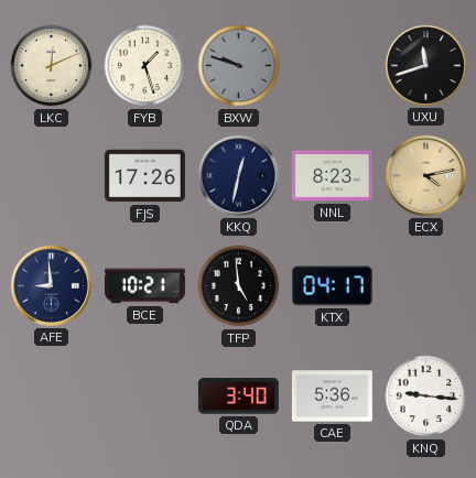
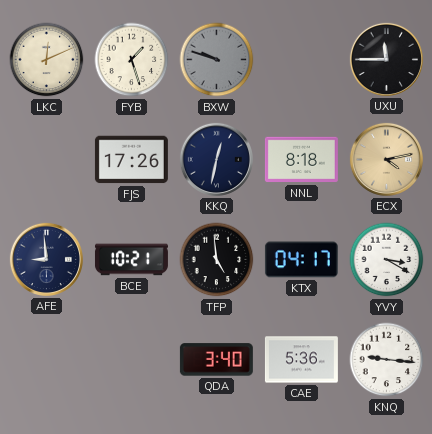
UXU: 11:42 -> 11:45 (386, 59)
NNL: 8:23 -> 8:18 (301, 160)
YVY: none -> 3:20 (387, 260)
